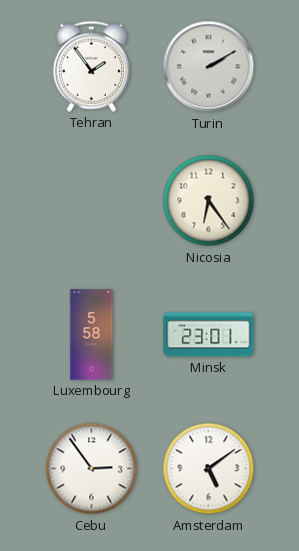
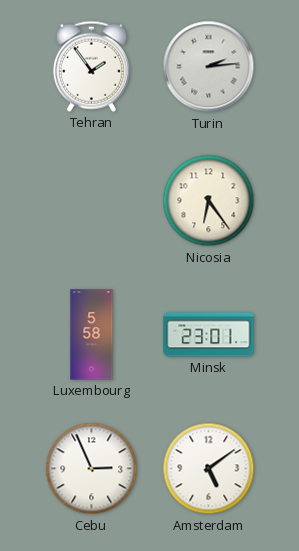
Turin: 2:10 -> 2:14 (209, 67)
Cebu: 2:54 -> 2:56 (92, 469)
